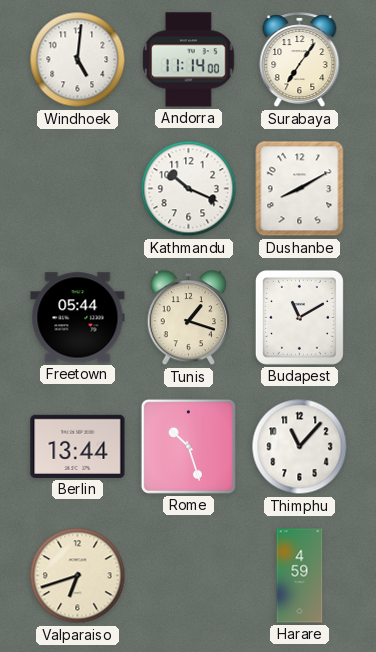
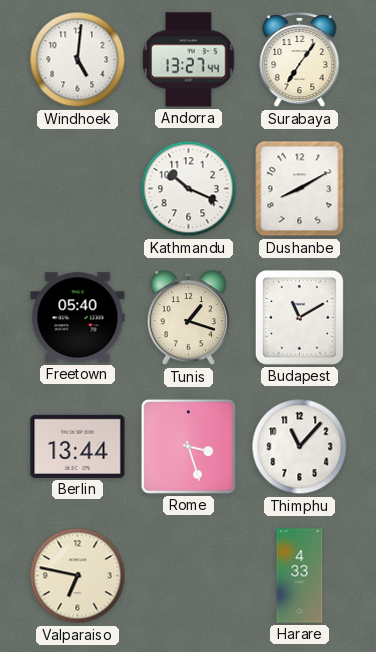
Andorra: 11:14 -> 13:27 (189, 60)
Freetown: 05:44 -> 05:40 (78, 318)
Rome: 10:27 -> 3:27 (188, 446)
Valparaiso: 6:42 -> 6:47 (78, 576)
Harare: 4:59 -> 4:33 (300, 576)
